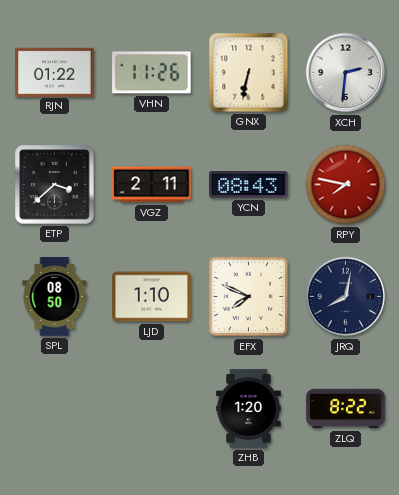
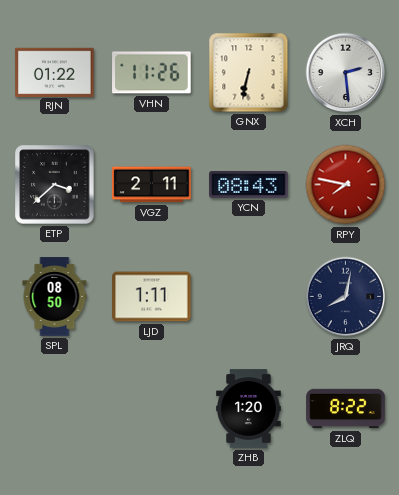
XCH: 2:31 -> 2:29 (346, 73)
LJD: 1:10 -> 1:11 (152, 297)
EFX: 7:49 -> none (249, 297)
